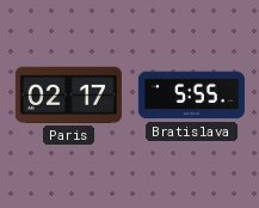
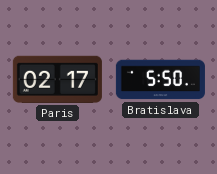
Bratislava: 5:55 -> 5:50 (160, 80)
